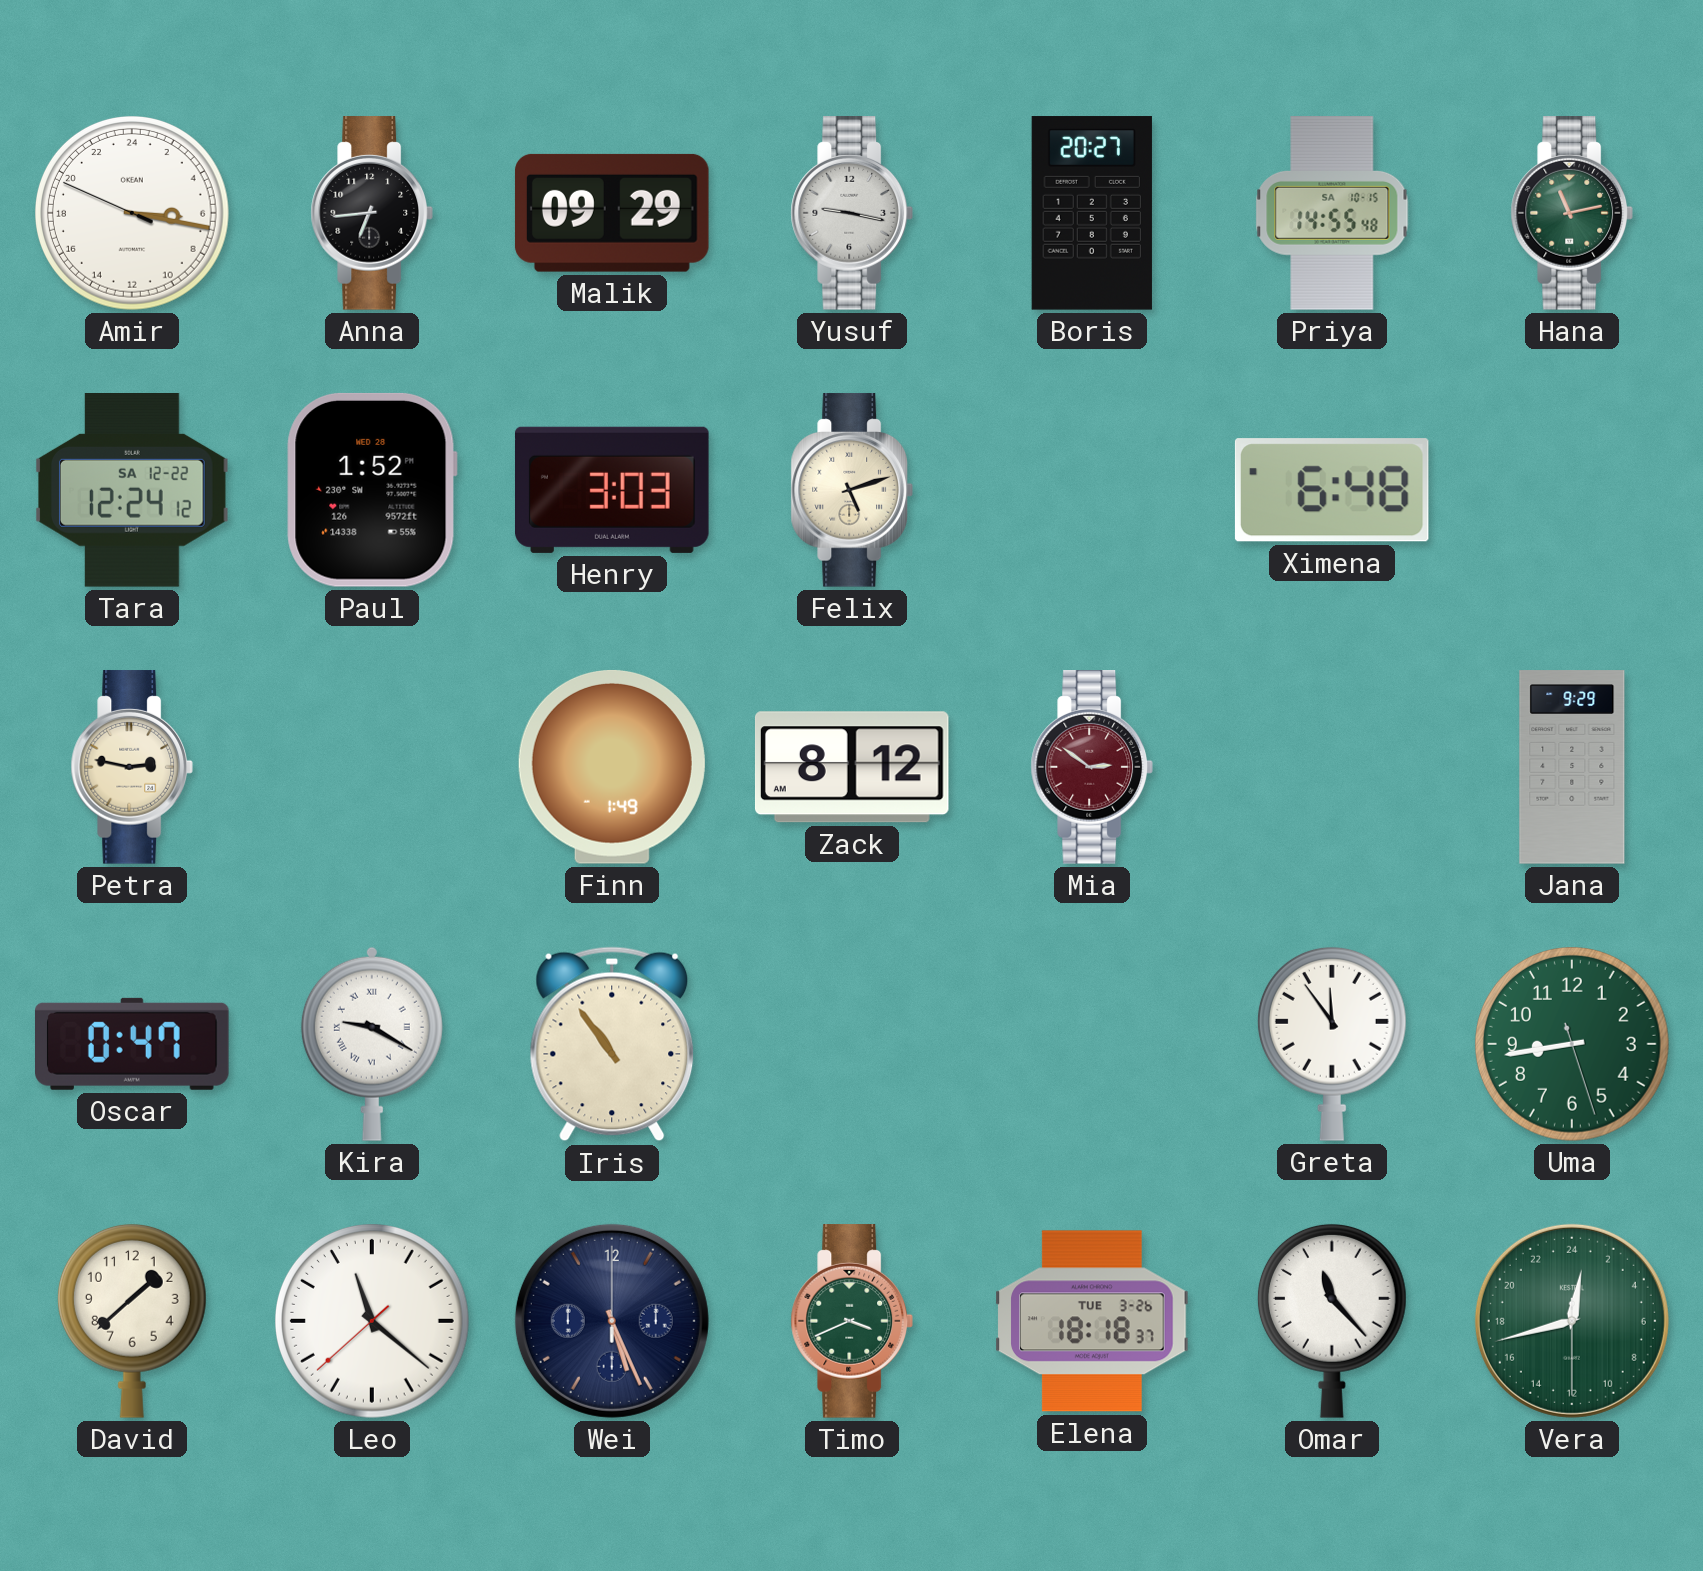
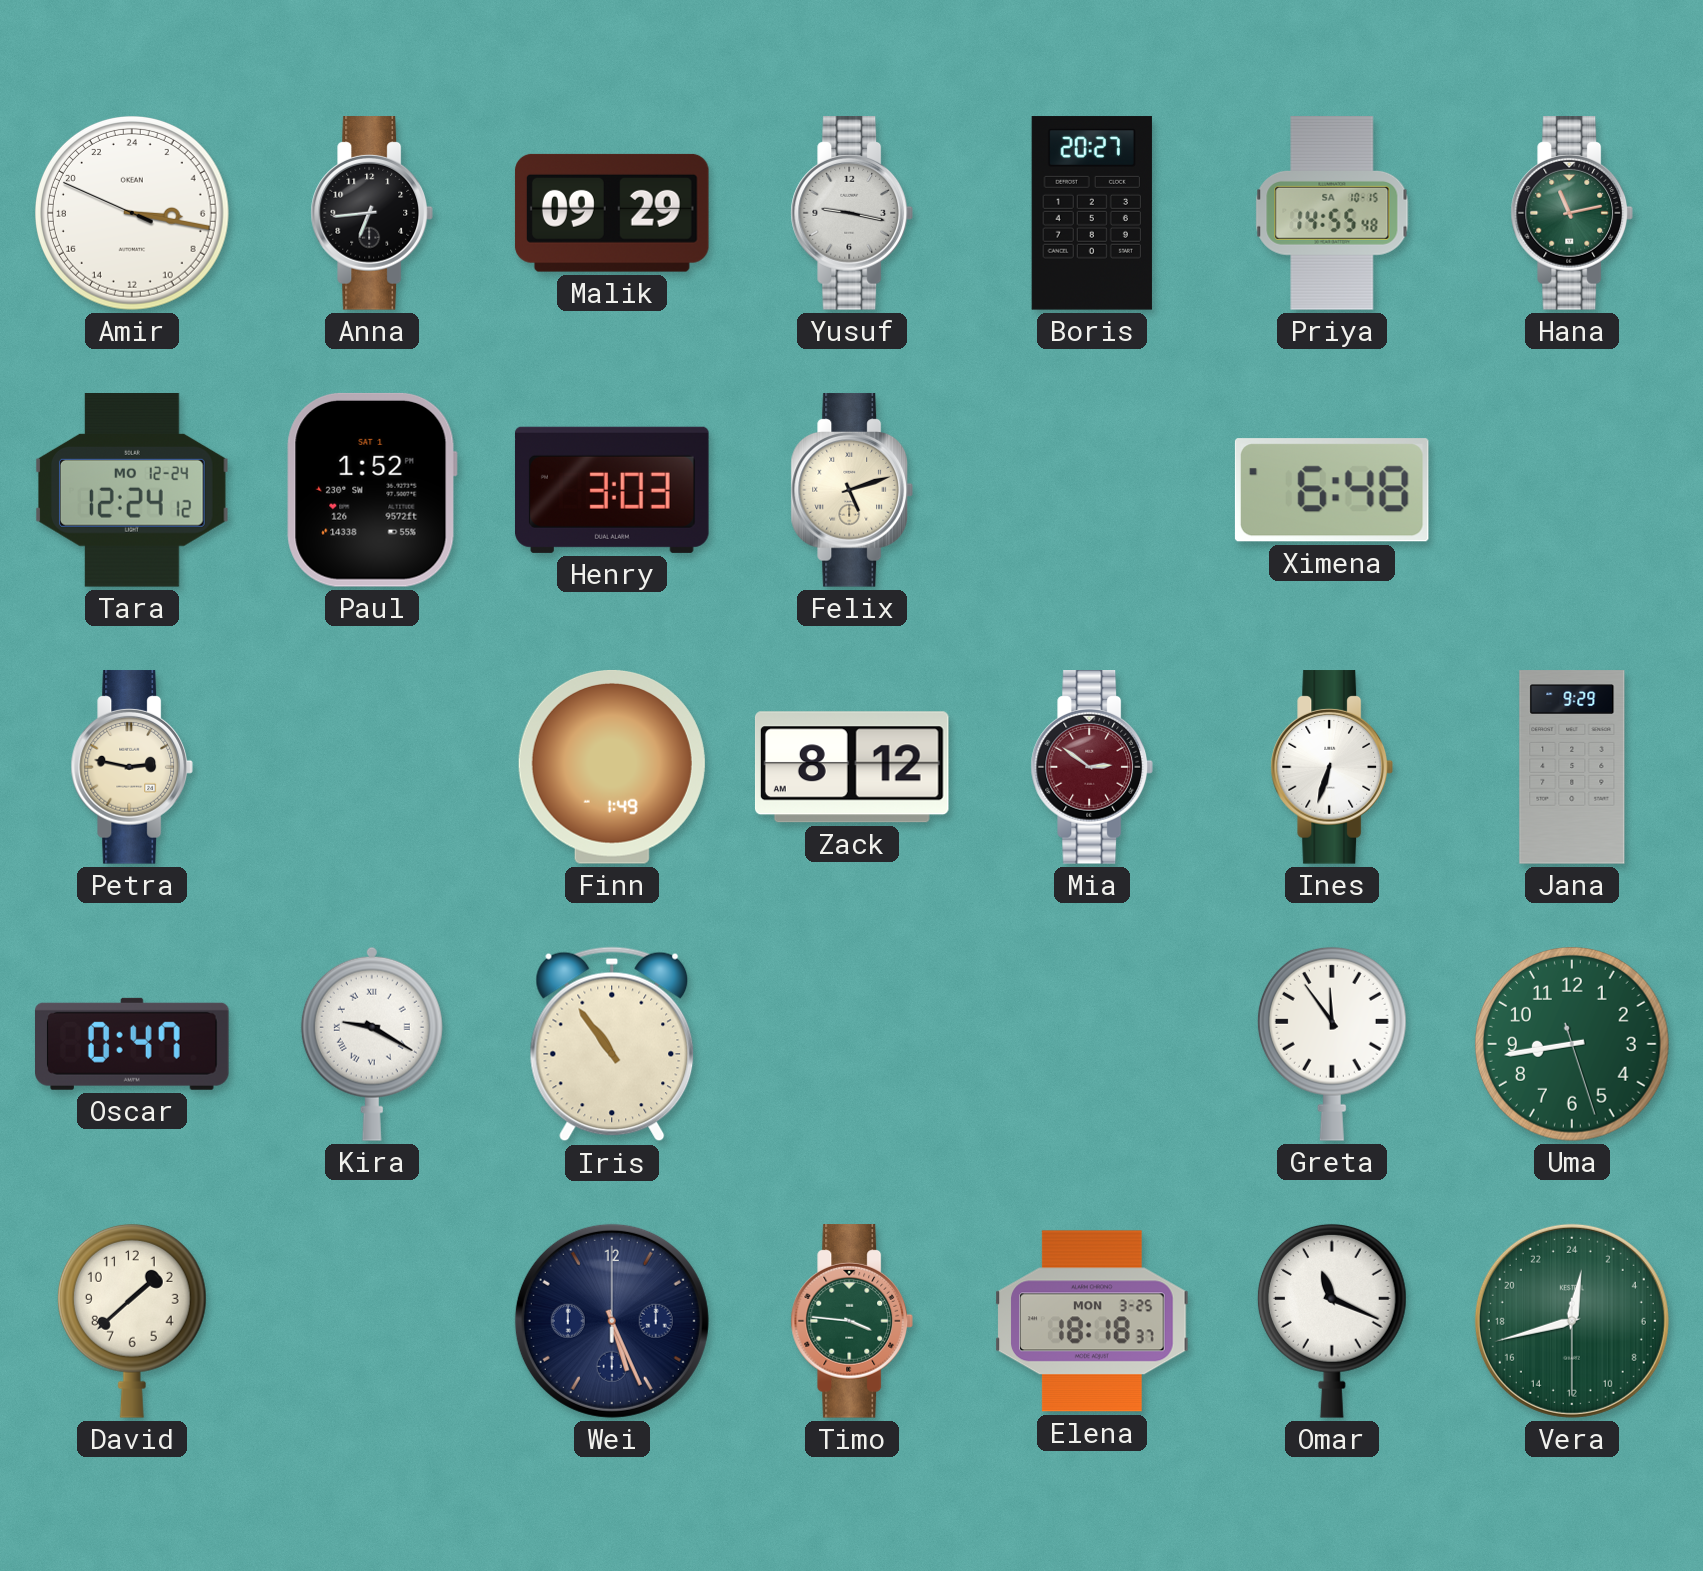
Tara date: SA 12-22 -> MO 12-24 (133, 491)
Paul date: WED 28 -> SAT 1 (372, 490)
Ines: none -> 6:33 (1332, 767)
Leo: 11:21 -> none (373, 1322)
Timo: 3:41 -> 3:46 (852, 1321)
Elena date: TUE 3-26 -> MON 3-25 (1092, 1321)
Omar: 11:23 -> 11:19 (1332, 1321)
